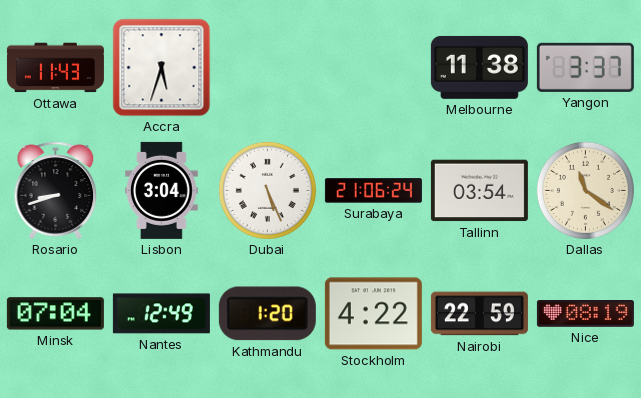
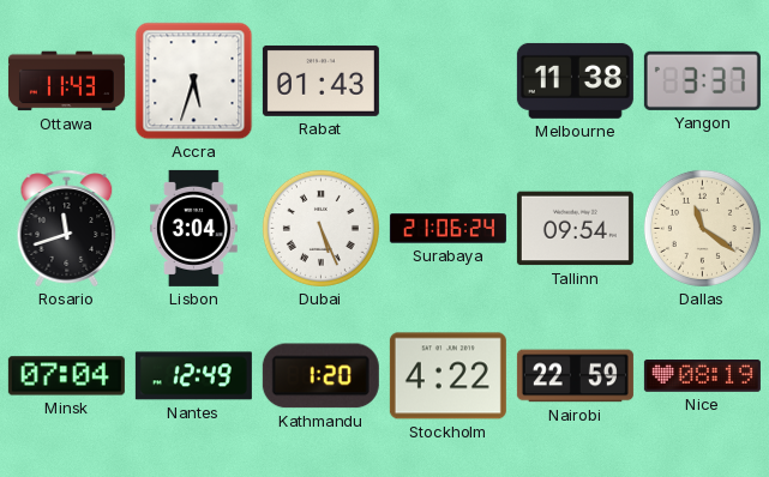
Rabat: none -> 01:43 (320, 80)
Rosario: 8:42 -> 11:42 (67, 229)
Tallinn: 03:54 -> 09:54 (575, 229)
